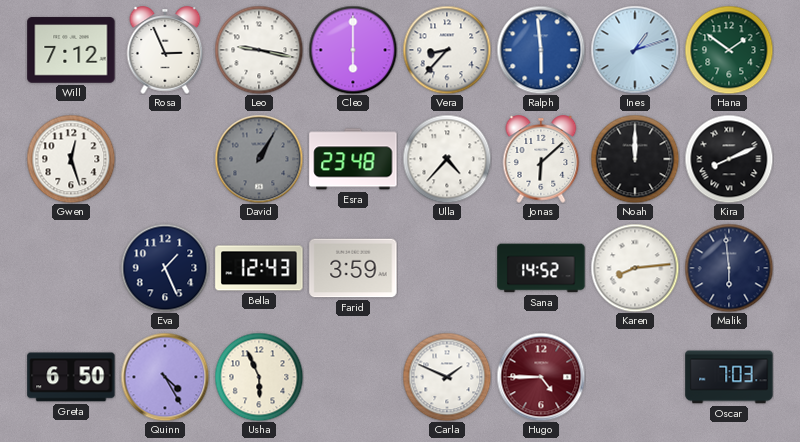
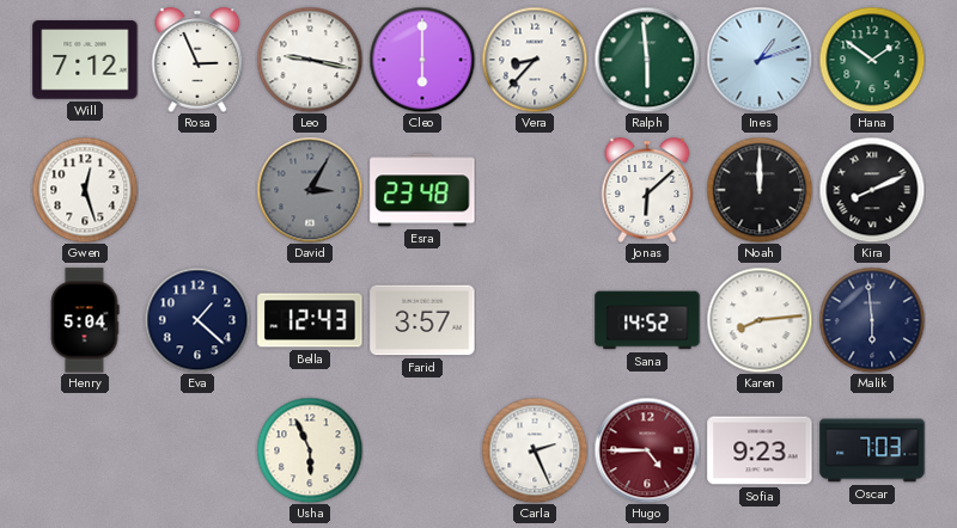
Ralph dial: blue -> green (647, 60)
David: 1:05 -> 3:05 (310, 190)
Ulla: 4:37 -> none (447, 159)
Henry: none -> 5:04 (85, 320)
Eva: 1:26 -> 1:22 (197, 320)
Farid: 3:59 -> 3:57 (422, 320)
Greta: 6:50 -> none (71, 377)
Quinn: 4:25 -> none (165, 377)
Carla: 1:49 -> 2:26 (535, 450)
Sofia: none -> 9:23 (760, 450)
